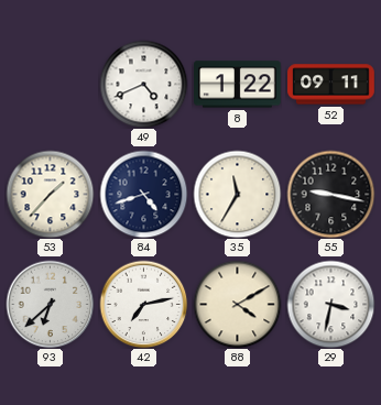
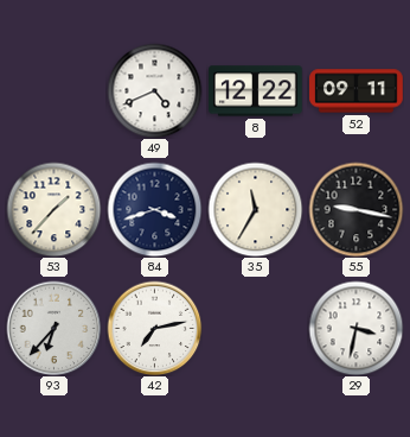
8: 1:22 -> 12:22 (256, 91)
84: 4:42 -> 3:42 (154, 209)
93: 6:38 -> 6:37 (53, 328)
88: 4:10 -> none (237, 304)
